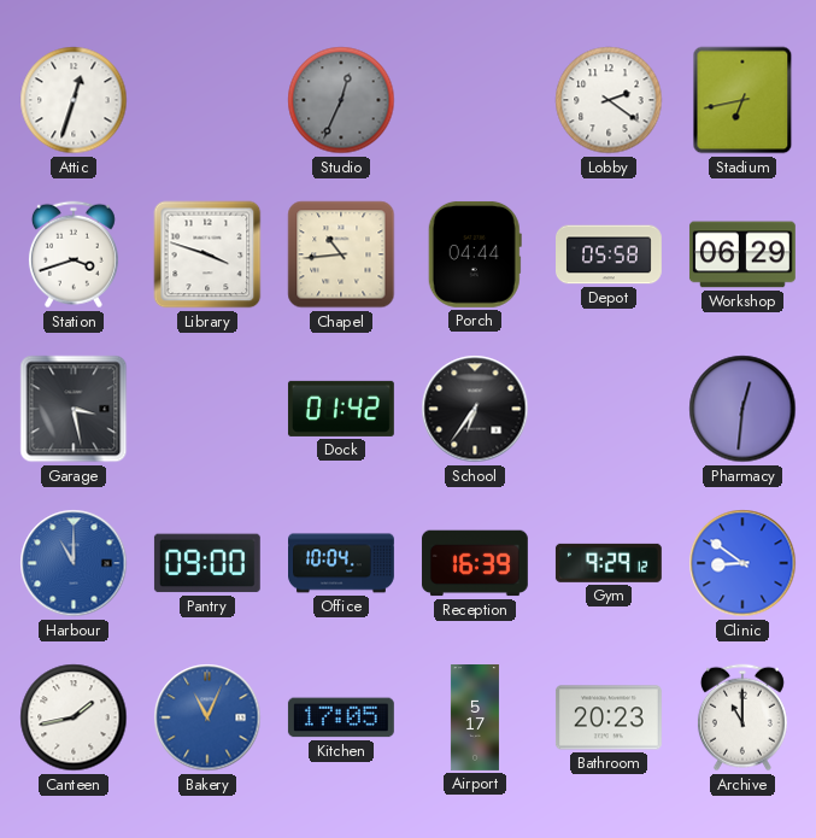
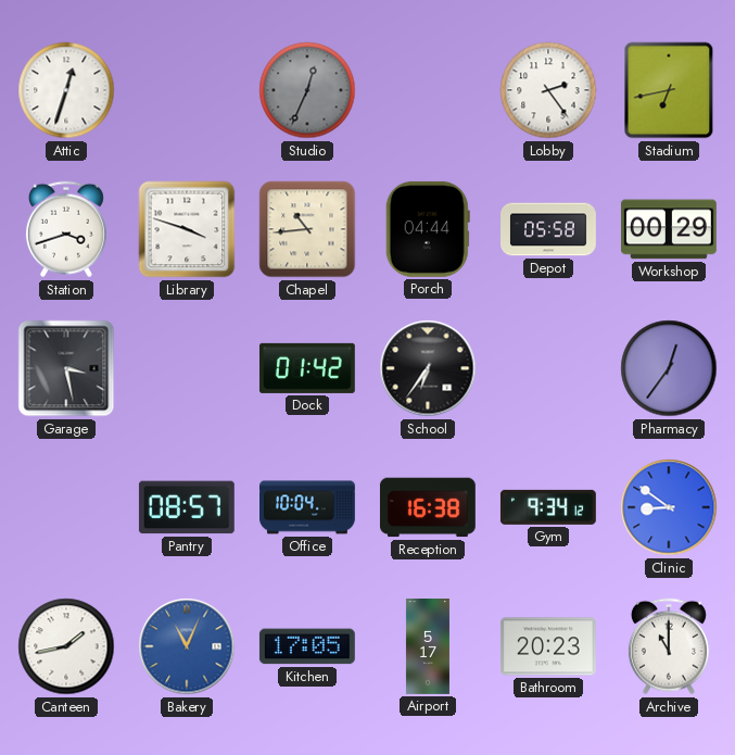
Lobby: 2:21 -> 2:24 (548, 90)
Workshop: 06:29 -> 00:29 (669, 229)
Pharmacy: 12:31 -> 12:36 (669, 368)
Harbour: 11:00 -> none (74, 563)
Pantry: 09:00 -> 08:57 (187, 507)
Reception: 16:39 -> 16:38 (428, 507)
Gym: 9:29 -> 9:34 (548, 507)
